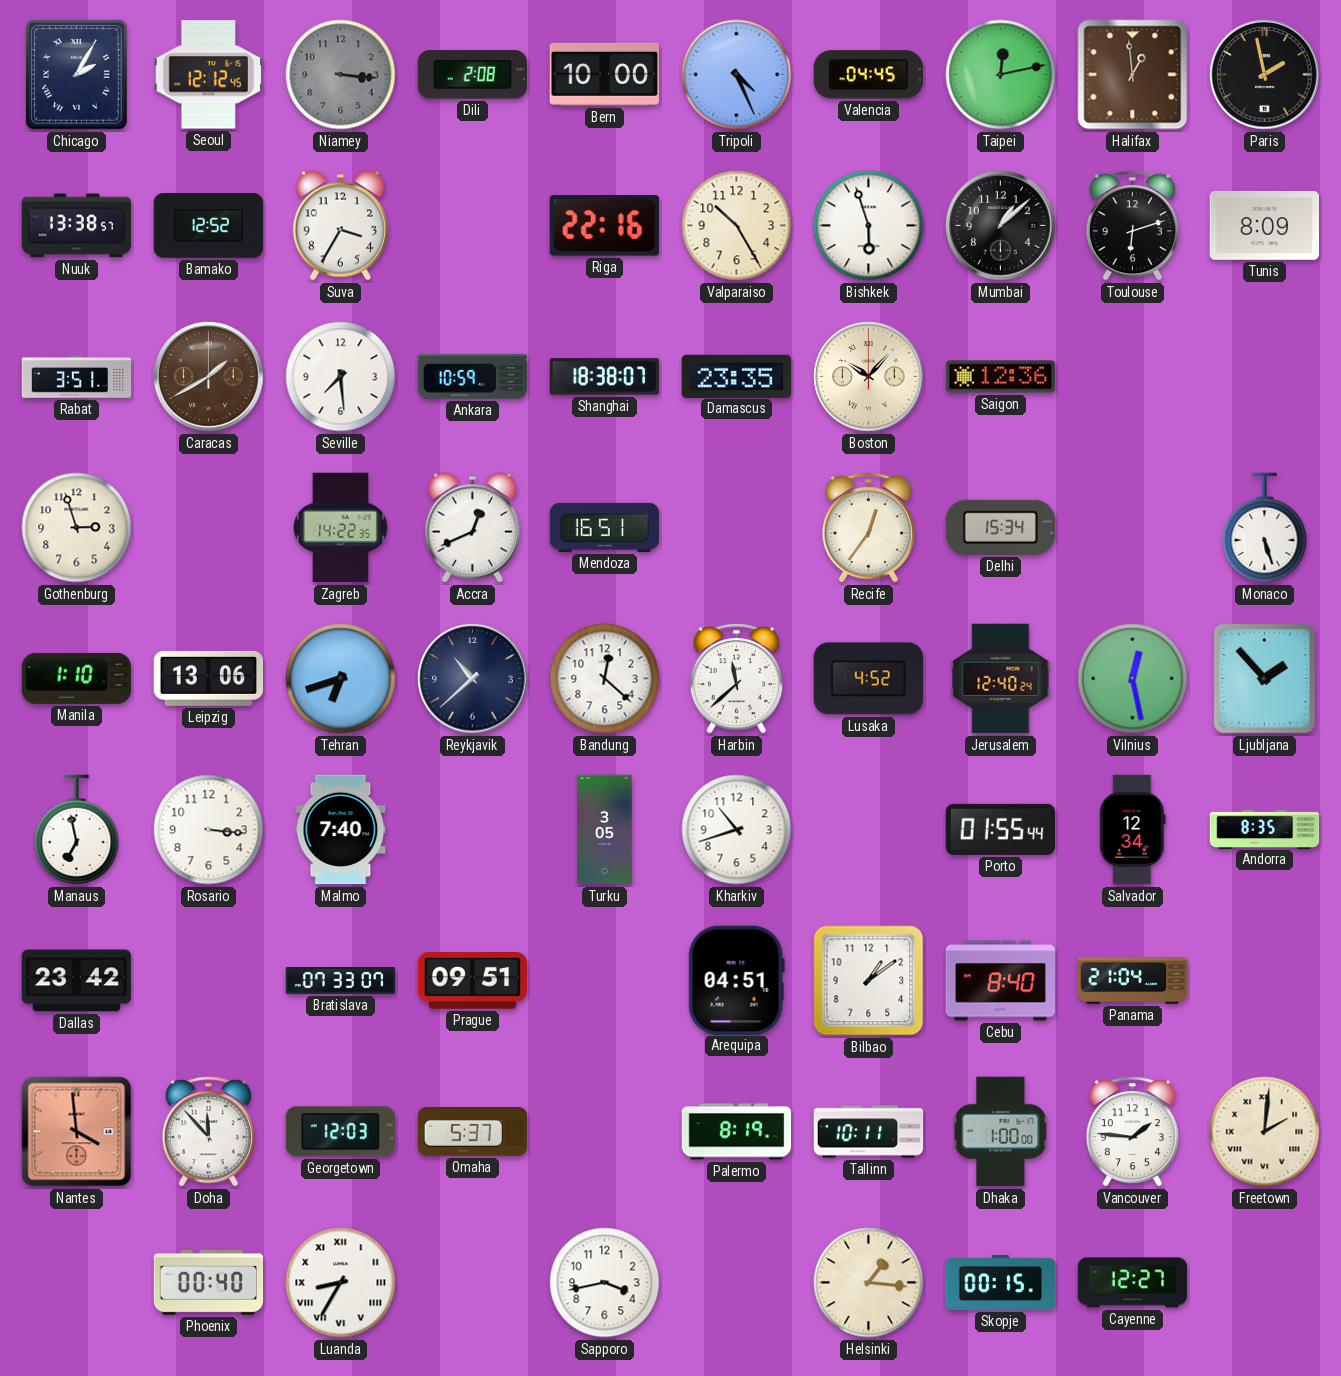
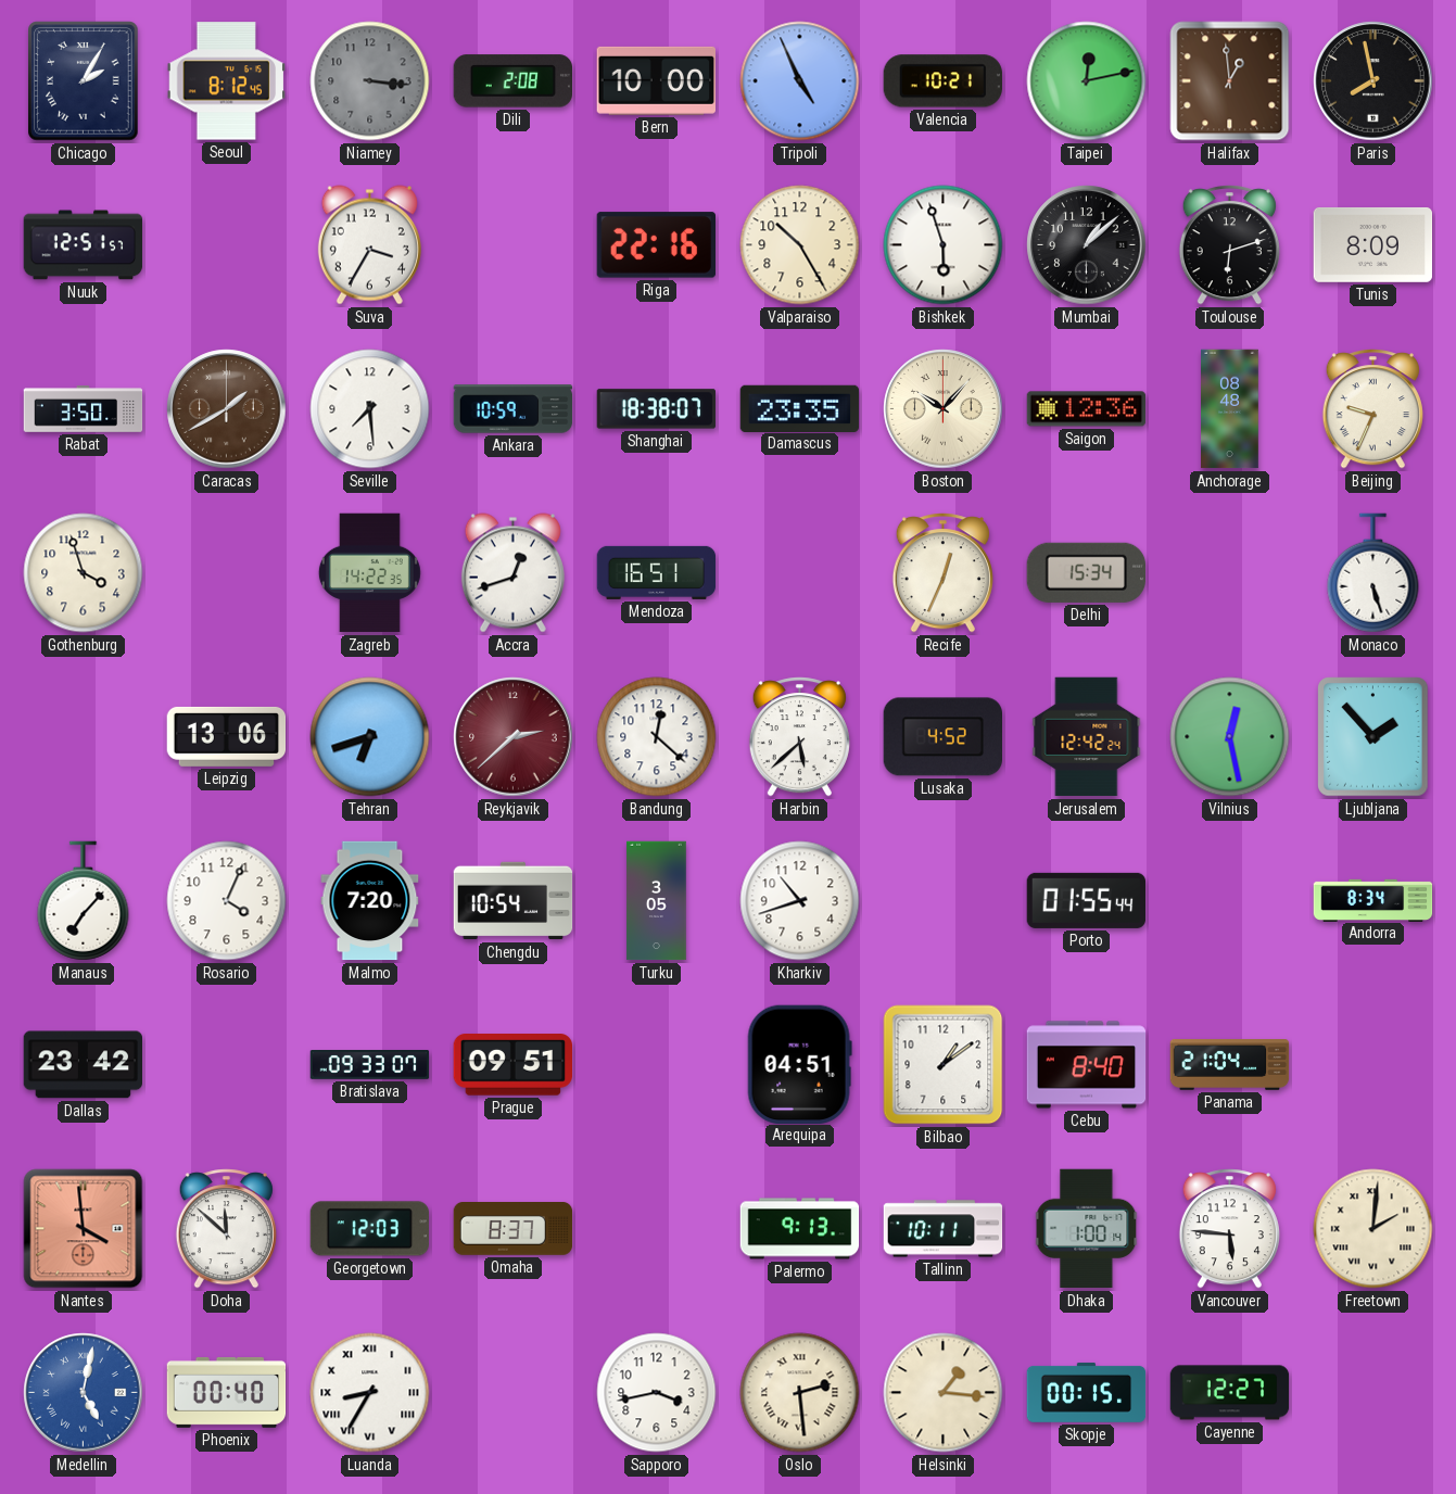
Seoul: 12:12 -> 8:12 (227, 81)
Tripoli: 4:26 -> 4:56 (800, 81)
Valencia: 04:45 -> 10:21 (942, 81)
Paris: 1:58 -> 7:58 (1373, 81)
Nuuk: 13:38 -> 12:51 (84, 245)
Bamako: 12:52 -> none (209, 226)
Rabat: 3:51 -> 3:50 (84, 409)
Anchorage: none -> 08:48 (1230, 409)
Beijing: none -> 9:34 (1372, 409)
Gothenburg: 2:57 -> 3:57 (84, 573)
Accra: 12:41 -> 12:42 (512, 573)
Recife: 12:36 -> 12:34 (942, 573)
Manila: 1:10 -> none (77, 678)
Reykjavik: 10:38 -> 2:38 (514, 737)
Reykjavik dial: navy -> burgundy (514, 737)
Harbin: 11:38 -> 5:38 (799, 737)
Jerusalem: 12:40 -> 12:42 (1087, 737)
Manaus: 6:58 -> 7:07 (84, 901)
Rosario: 3:16 -> 4:04 (227, 901)
Malmo: 7:40 -> 7:20 (370, 901)
Chengdu: none -> 10:54 (514, 901)
Salvador: 12:34 -> none (1133, 830)
Andorra: 8:35 -> 8:34 (1373, 900)
Bratislava: 07:33 -> 09:33 (370, 1065)
Doha: 11:53 -> 11:52 (226, 1229)
Omaha: 5:37 -> 8:37 (514, 1229)
Palermo: 8:19 -> 9:13 (800, 1229)
Dhaka: 1:00:00 -> 1:00:14 (1087, 1229)
Vancouver: 1:46 -> 5:46 (1229, 1229)
Medellin: none -> 5:02 (84, 1393)
Oslo: none -> 2:29 (800, 1393)
